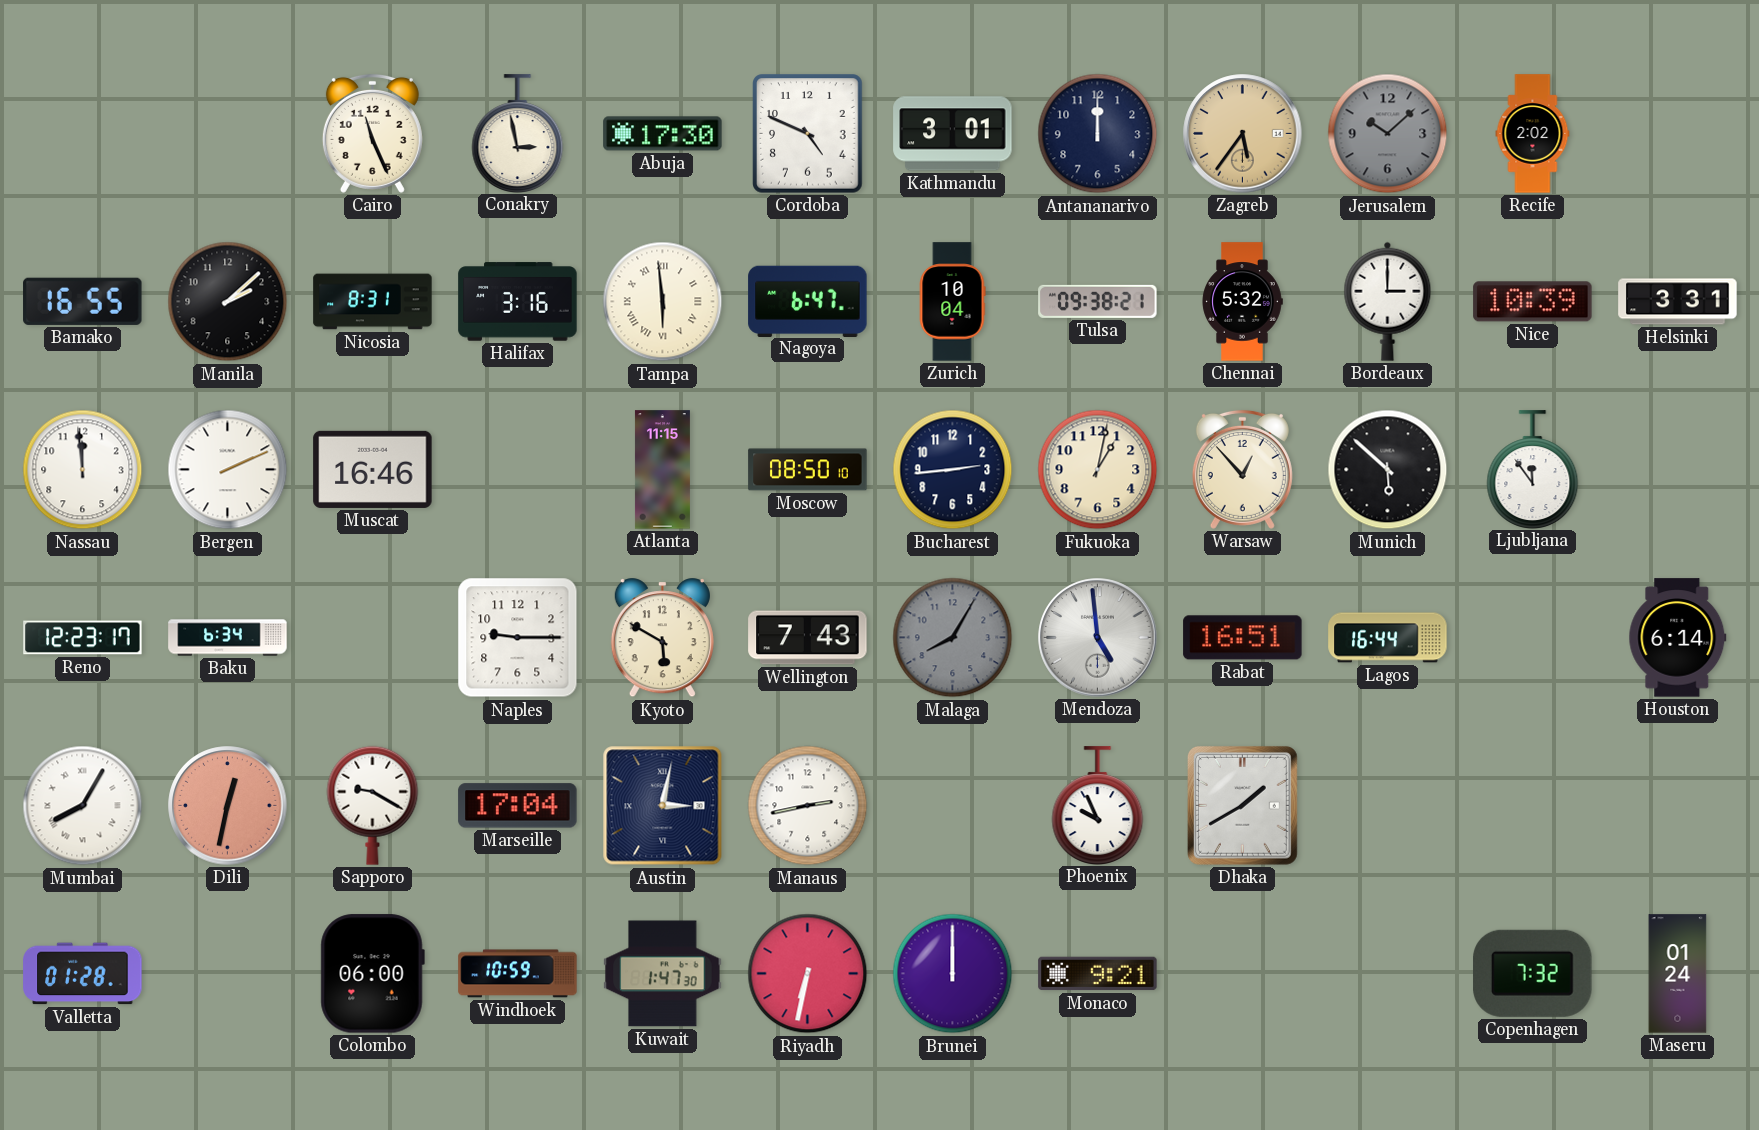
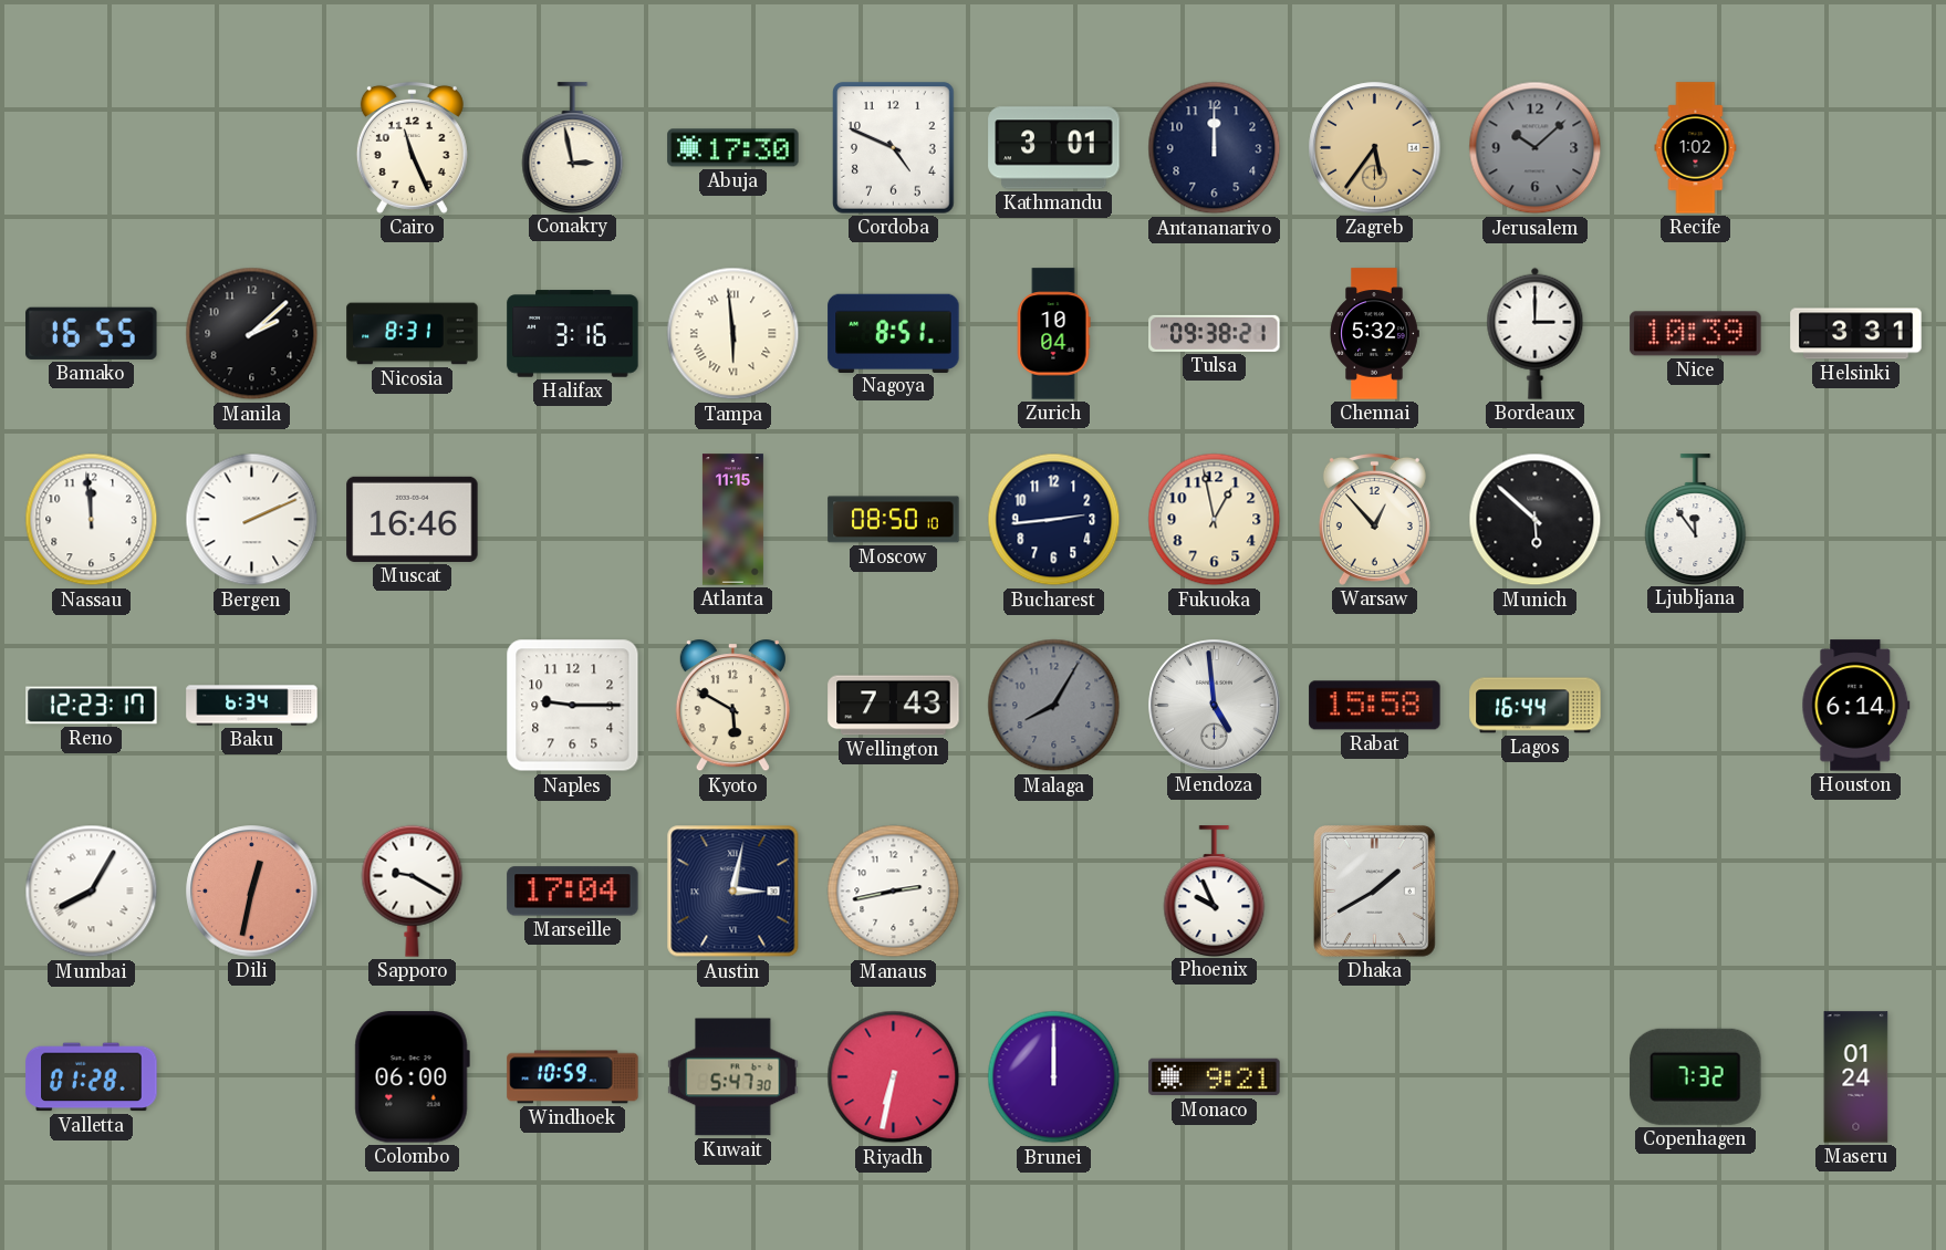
Recife: 2:02 -> 1:02 (1696, 148)
Nagoya: 6:47 -> 8:51 (894, 333)
Fukuoka: 1:02 -> 12:58 (1215, 520)
Rabat: 16:51 -> 15:58 (1375, 706)
Kuwait: 1:47 -> 5:47 (733, 1077)
